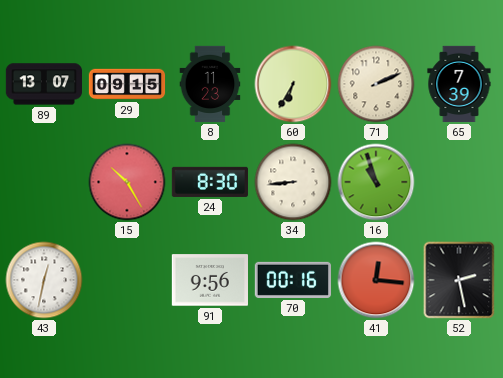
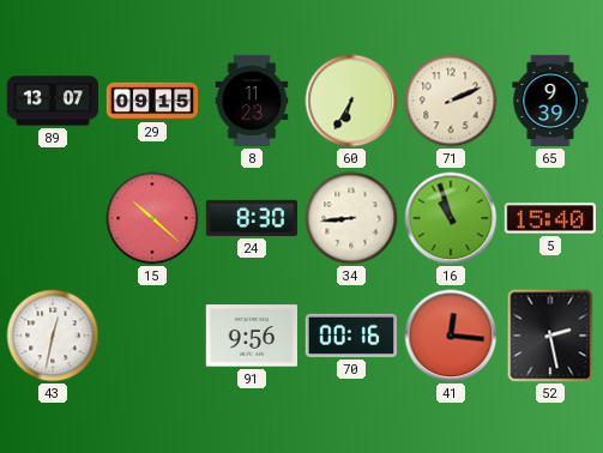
65: 7:39 -> 9:39 (550, 101)
15: 10:25 -> 10:22 (152, 218)
5: none -> 15:40 (550, 218)
